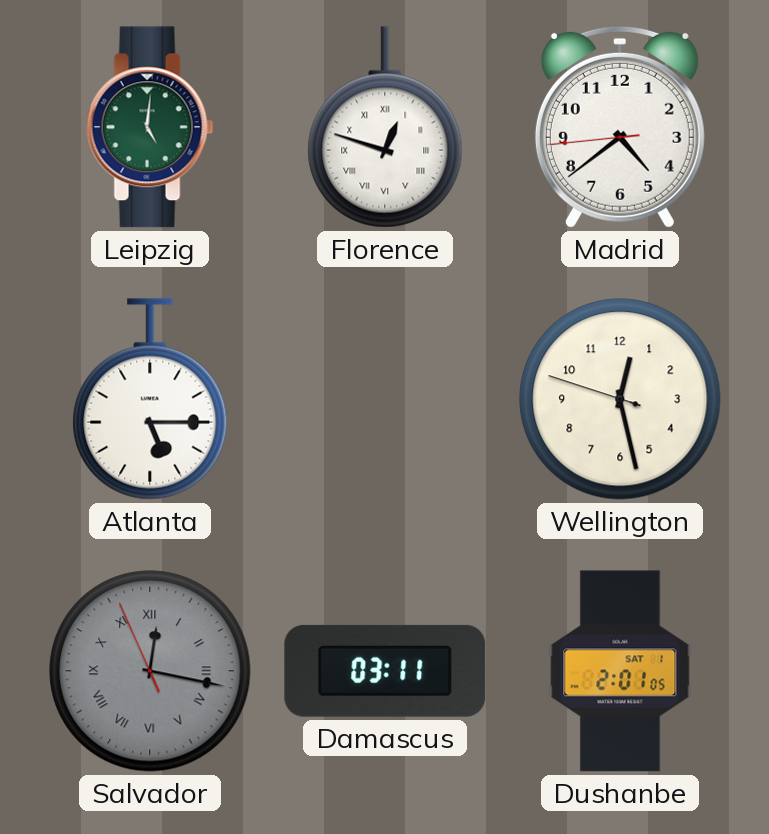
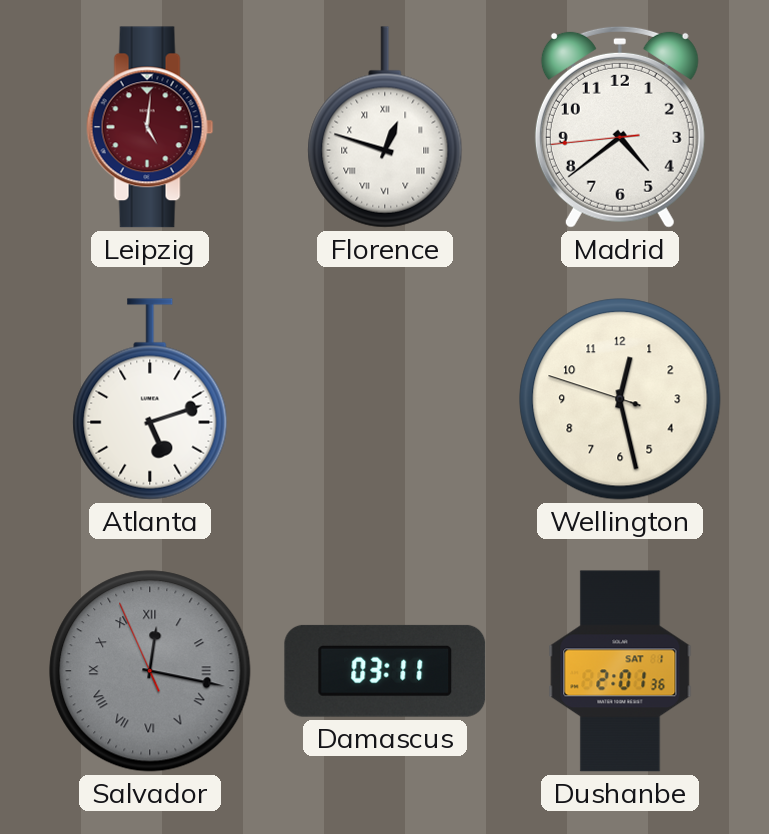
Leipzig dial: green -> burgundy (150, 127)
Atlanta: 5:15 -> 5:12 (150, 399)
Dushanbe: 2:01:05 -> 2:01:36 (620, 671)
